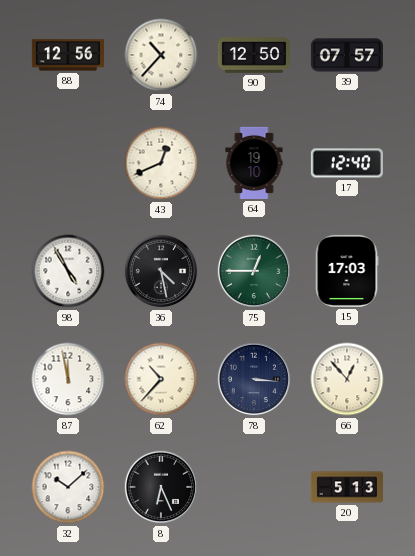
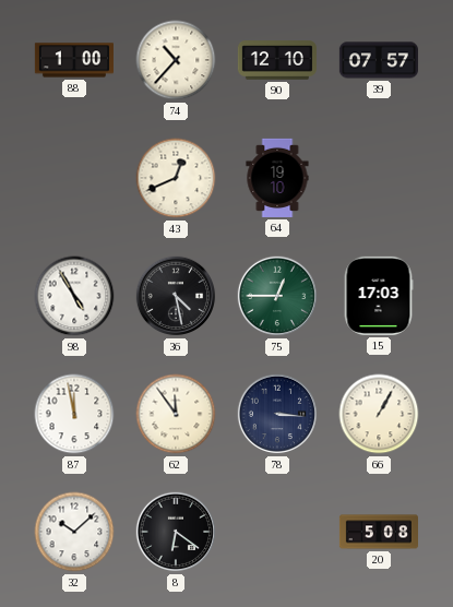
88: 12:56 -> 1:00 (74, 60)
90: 12:50 -> 12:10 (277, 60)
17: 12:40 -> none (347, 163)
62: 10:37 -> 11:54 (176, 414)
66: 12:53 -> 1:05 (379, 414)
8: 6:26 -> 6:21 (176, 532)
20: 5:13 -> 5:08 (378, 532)
